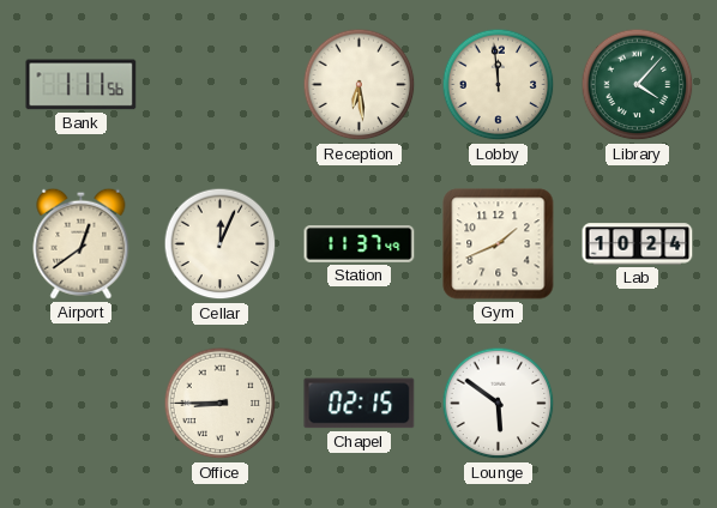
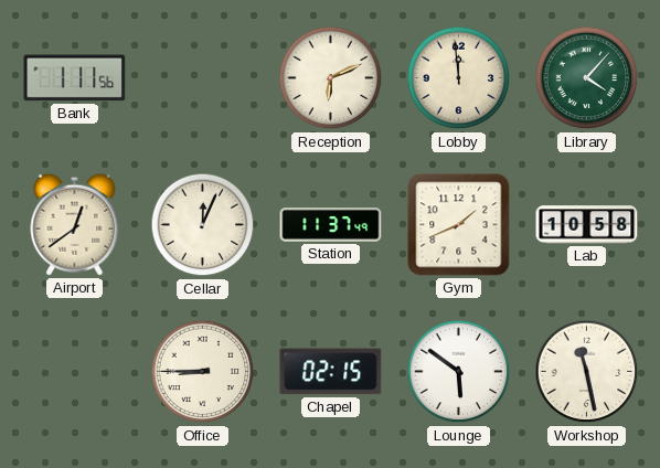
Reception: 6:29 -> 6:11 (331, 78)
Lab: 10:24 -> 10:58 (587, 225)
Workshop: none -> 11:28 (587, 372)
